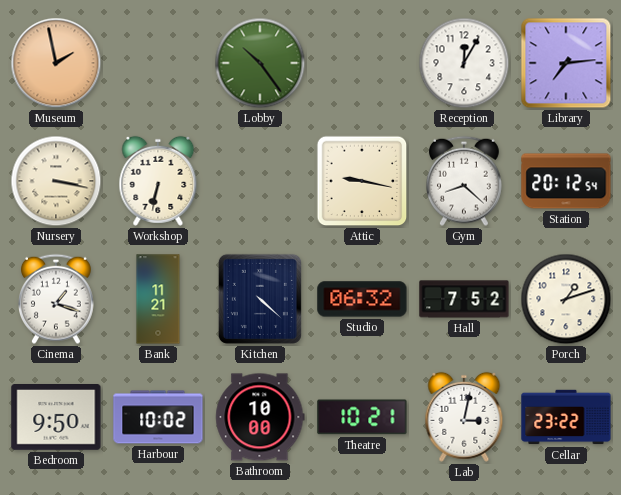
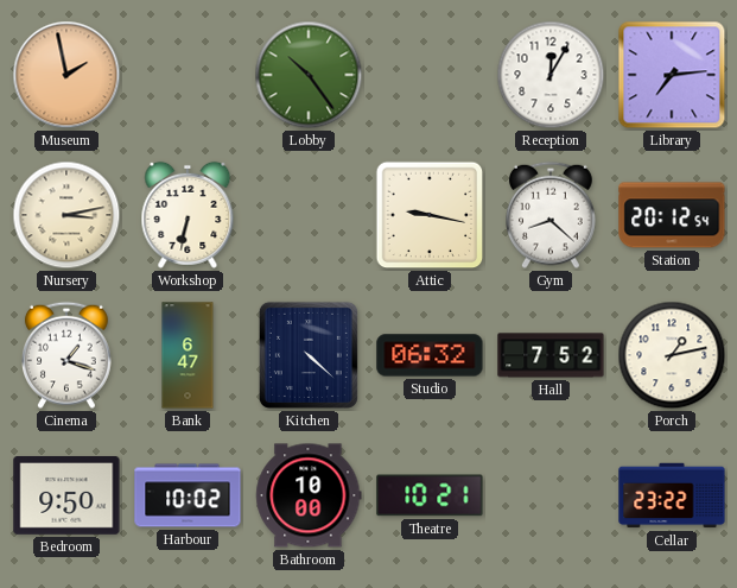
Nursery: 3:17 -> 3:13 (66, 215)
Bank: 11:21 -> 6:47 (188, 355)
Porch: 1:12 -> 1:13 (672, 355)
Lab: 3:02 -> none (464, 417)
